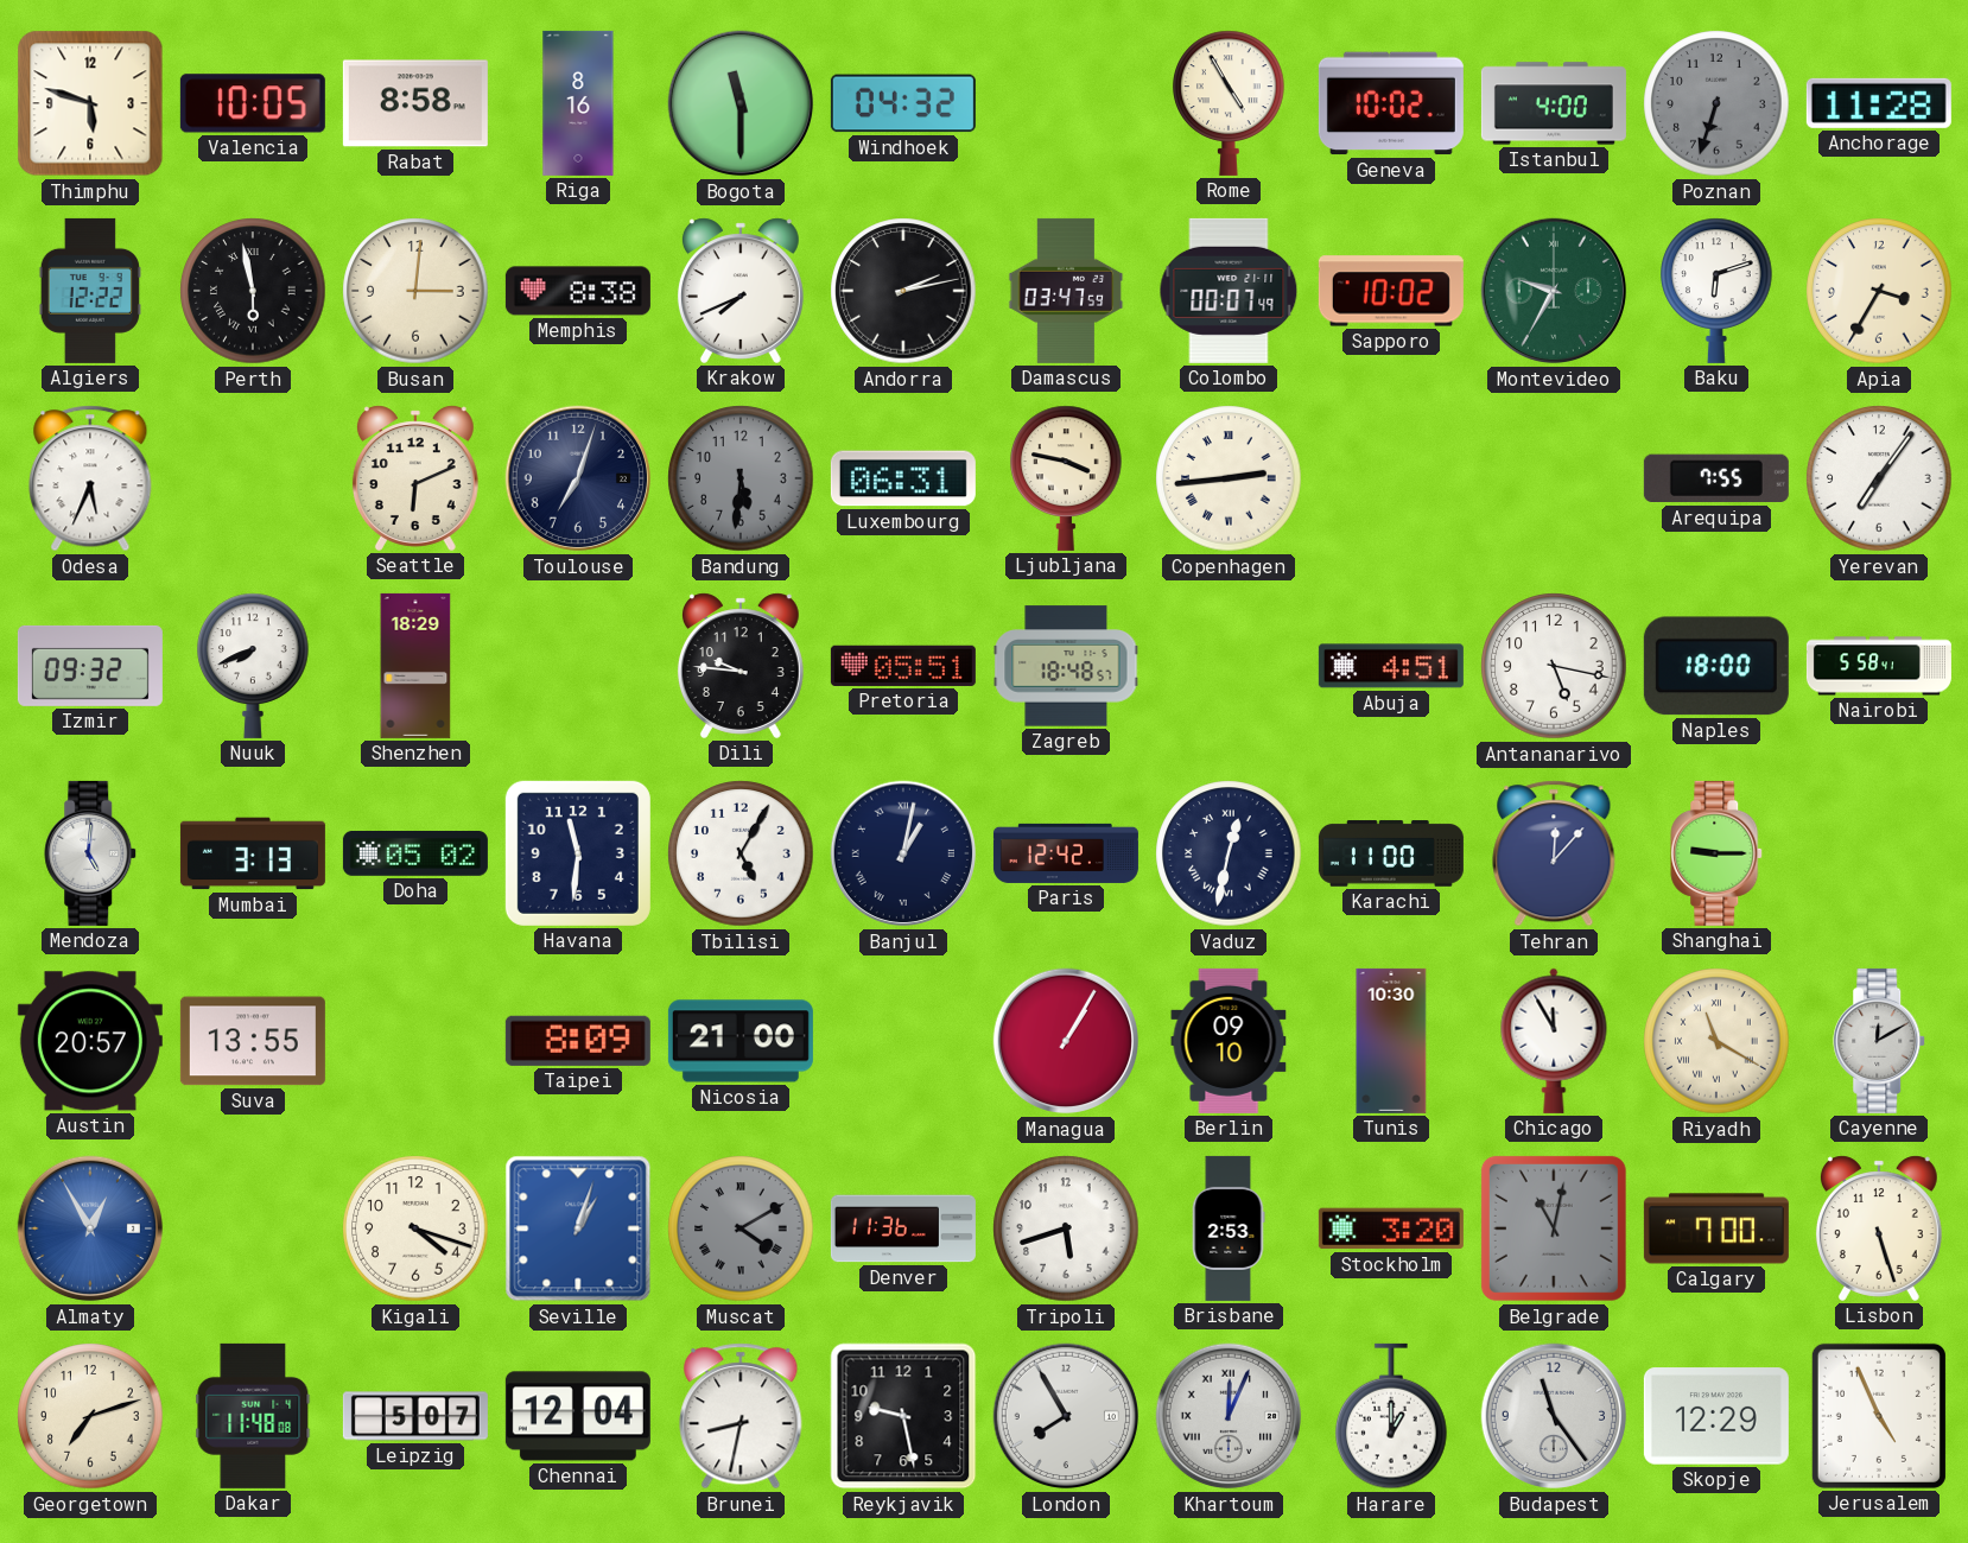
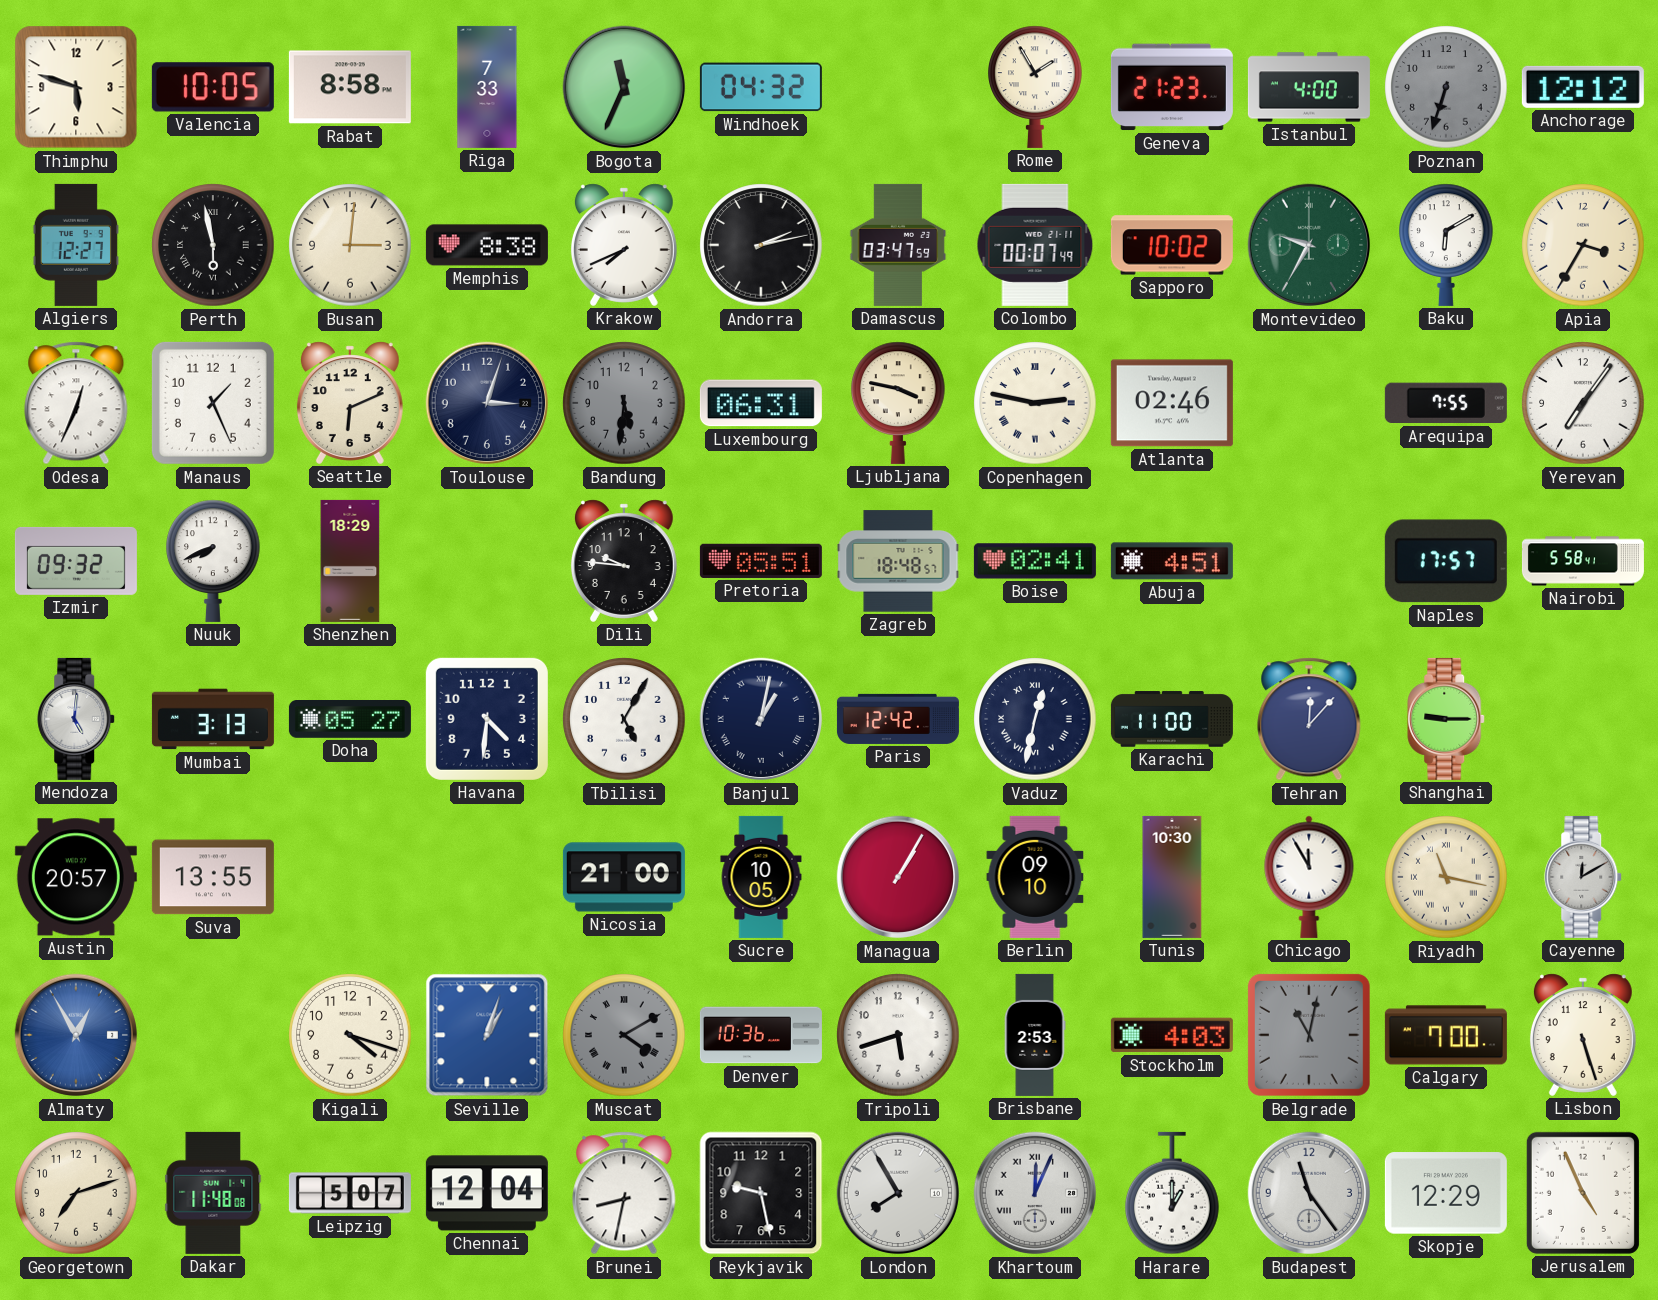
Riga: 8:16 -> 7:33 (487, 87)
Bogota: 11:30 -> 11:34 (624, 87)
Rome: 4:55 -> 1:55 (1035, 87)
Geneva: 10:02 -> 21:23 (1172, 87)
Anchorage: 11:28 -> 12:12 (1583, 87)
Algiers: 12:22 -> 12:27 (76, 245)
Baku: 6:12 -> 6:10 (1446, 245)
Odesa: 5:34 -> 12:34 (76, 403)
Manaus: none -> 1:26 (213, 403)
Toulouse: 7:03 -> 3:03 (487, 403)
Copenhagen: 2:44 -> 2:47 (1035, 403)
Atlanta: none -> 02:46 (1172, 403)
Boise: none -> 02:41 (1035, 561)
Antananarivo: 5:17 -> none (1554, 666)
Naples: 18:00 -> 17:57 (1446, 561)
Doha: 05:02 -> 05:27 (350, 720)
Havana: 11:31 -> 4:31 (487, 719)
Taipei: 8:09 -> none (578, 1041)
Sucre: none -> 10:05 (761, 877)
Riyadh: 11:20 -> 11:17 (1446, 877)
Denver: 11:36 -> 10:36 (761, 1035)
Stockholm: 3:20 -> 4:03 (1172, 1035)
